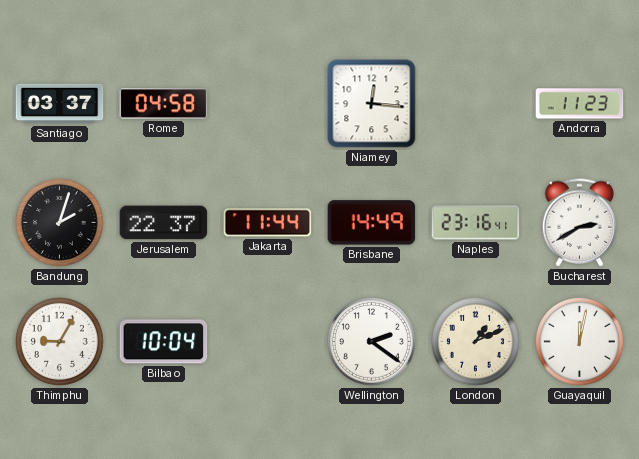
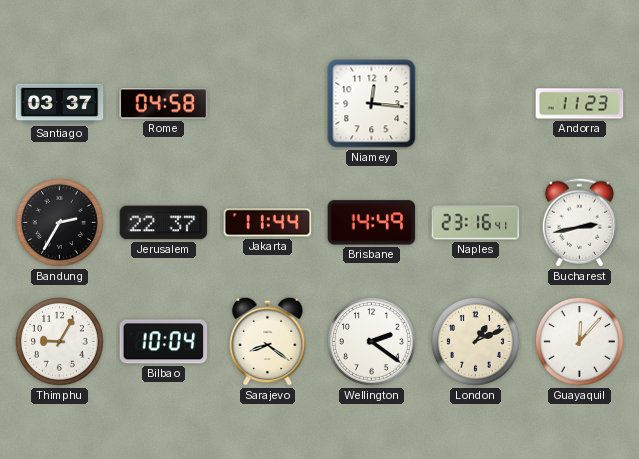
Bandung: 2:03 -> 2:35 (59, 222)
Bucharest: 2:40 -> 2:43 (580, 223)
Sarajevo: none -> 8:21 (268, 341)
Guayaquil: 12:02 -> 12:07 (579, 341)
